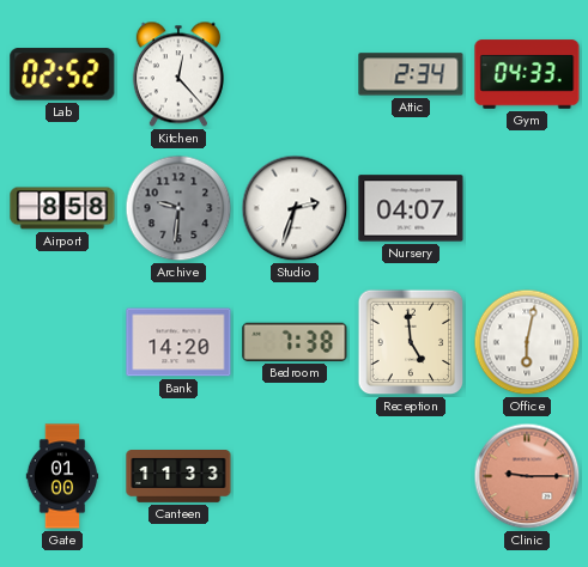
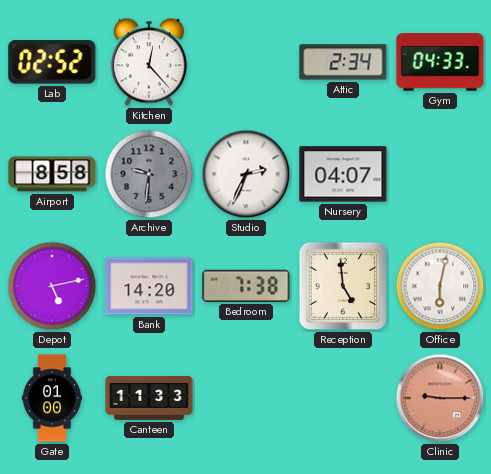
Studio: 2:33 -> 2:34 (246, 174)
Depot: none -> 5:13 (52, 286)
